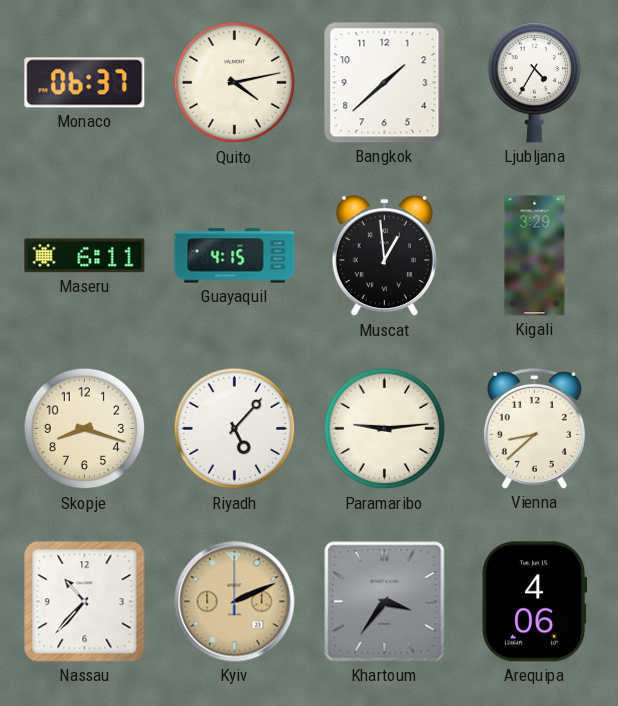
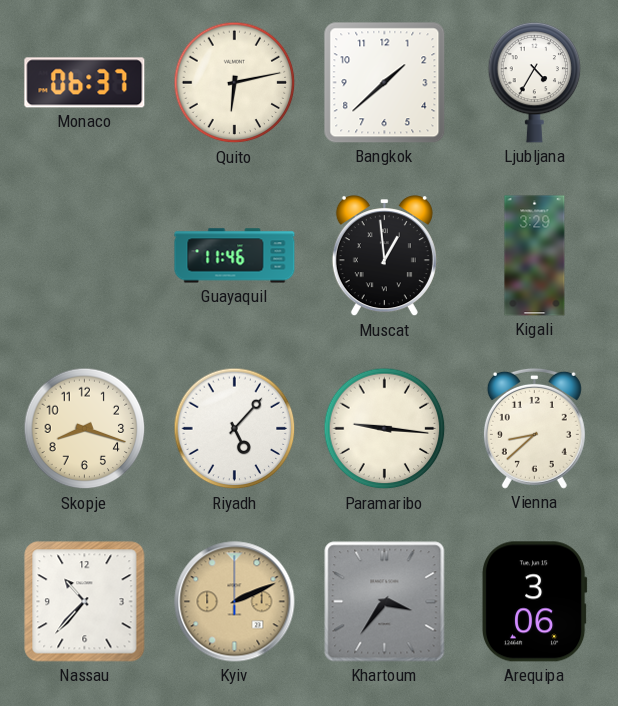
Quito: 4:13 -> 6:13 (235, 83)
Maseru: 6:11 -> none (85, 256)
Guayaquil: 4:15 -> 11:46 (235, 256)
Paramaribo: 9:14 -> 9:16 (385, 429)
Arequipa: 4:06 -> 3:06 (534, 602)
